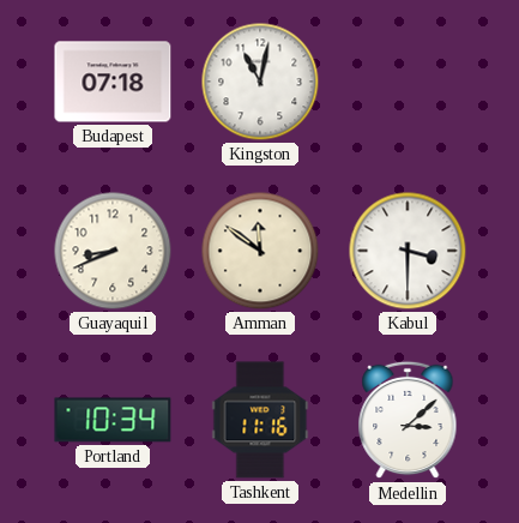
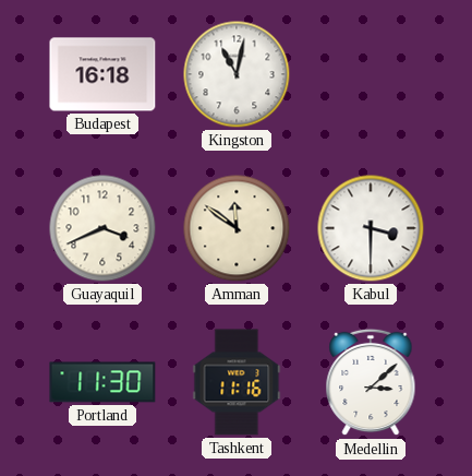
Budapest: 07:18 -> 16:18 (102, 74)
Guayaquil: 8:41 -> 3:41 (102, 228)
Portland: 10:34 -> 11:30 (102, 382)
